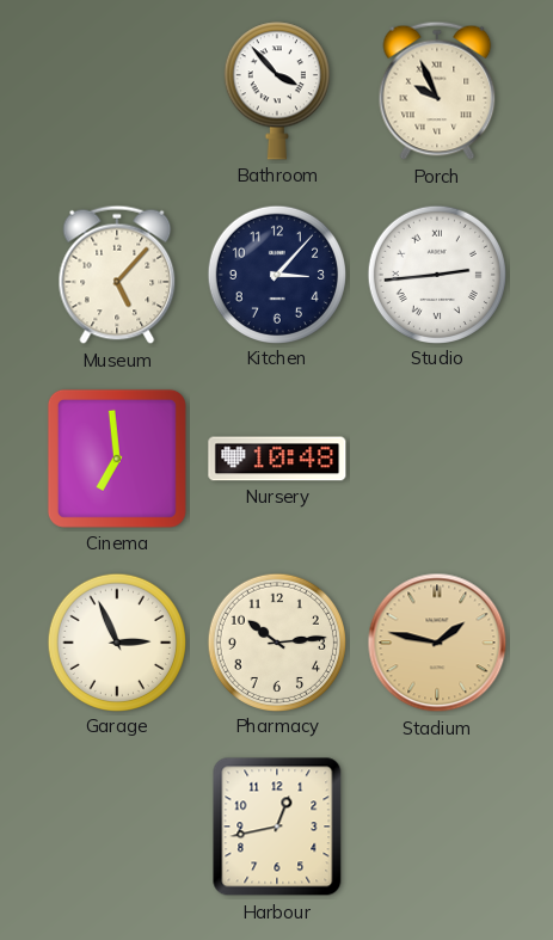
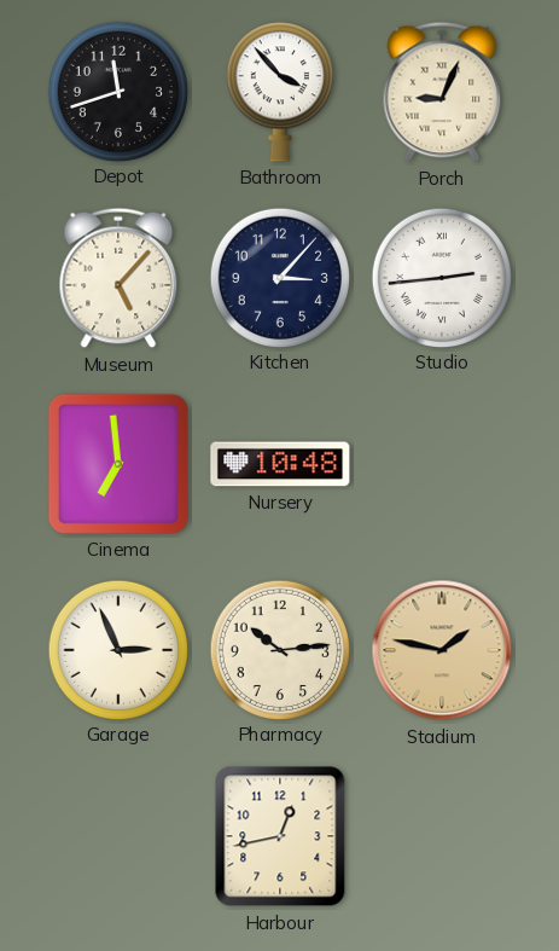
Depot: none -> 11:42 (117, 91)
Porch: 9:56 -> 9:04 (442, 92)
